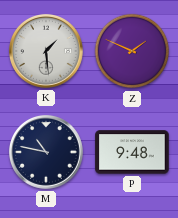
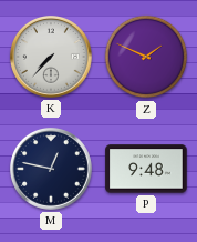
K: 1:29 -> 7:37 (51, 57)
M: 10:47 -> 12:47 (51, 169)
